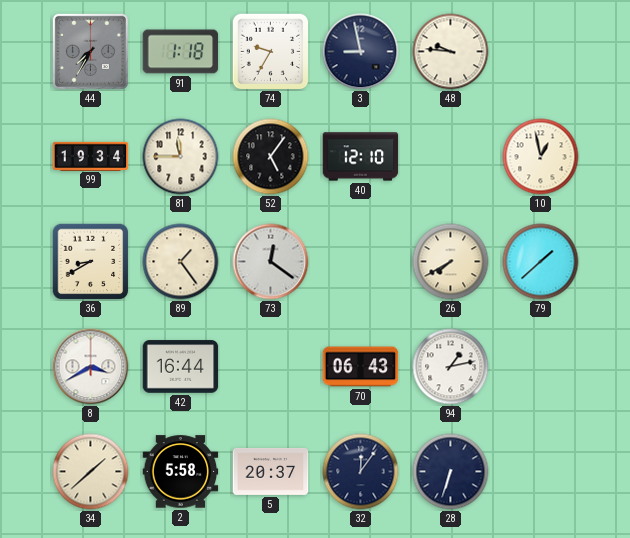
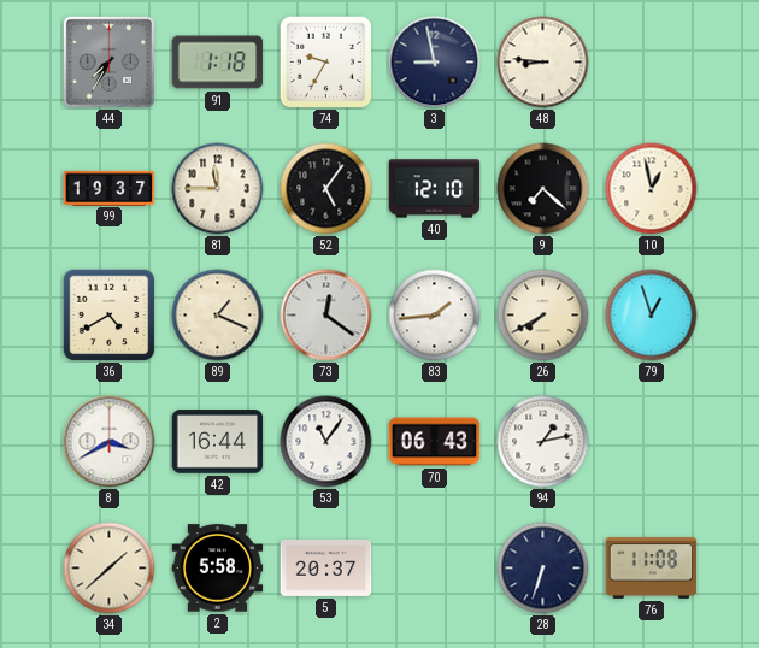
48: 9:46 -> 8:46 (543, 63)
99: 19:34 -> 19:37 (110, 188)
9: none -> 7:22 (543, 189)
36: 8:40 -> 4:40 (108, 314)
89: 1:24 -> 1:19 (218, 316)
83: none -> 1:44 (435, 316)
79: 1:38 -> 12:57 (652, 316)
53: none -> 11:06 (326, 442)
32: 12:06 -> none (361, 472)
76: none -> 11:08 (652, 567)
